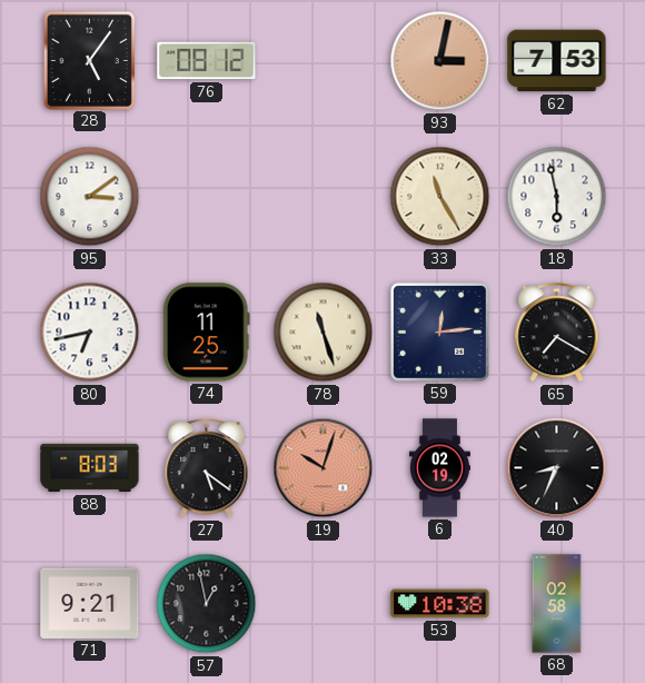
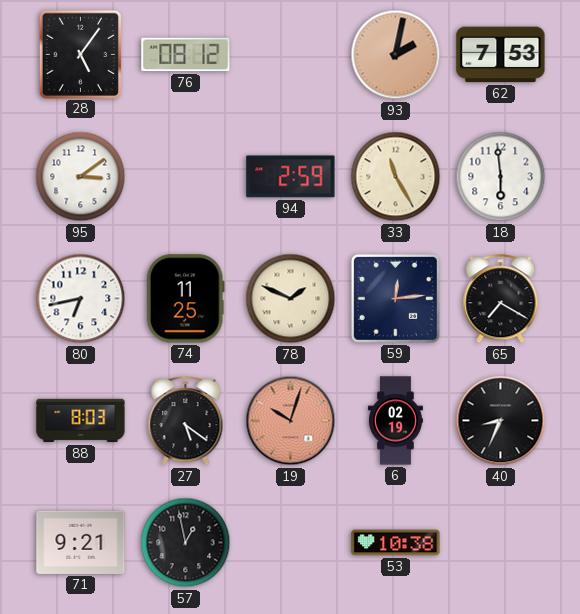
93: 3:02 -> 2:02 (396, 55)
94: none -> 2:59 (291, 177)
18: 5:58 -> 5:59 (501, 177)
78: 11:27 -> 1:49 (291, 299)
68: 02:58 -> none (557, 604)
